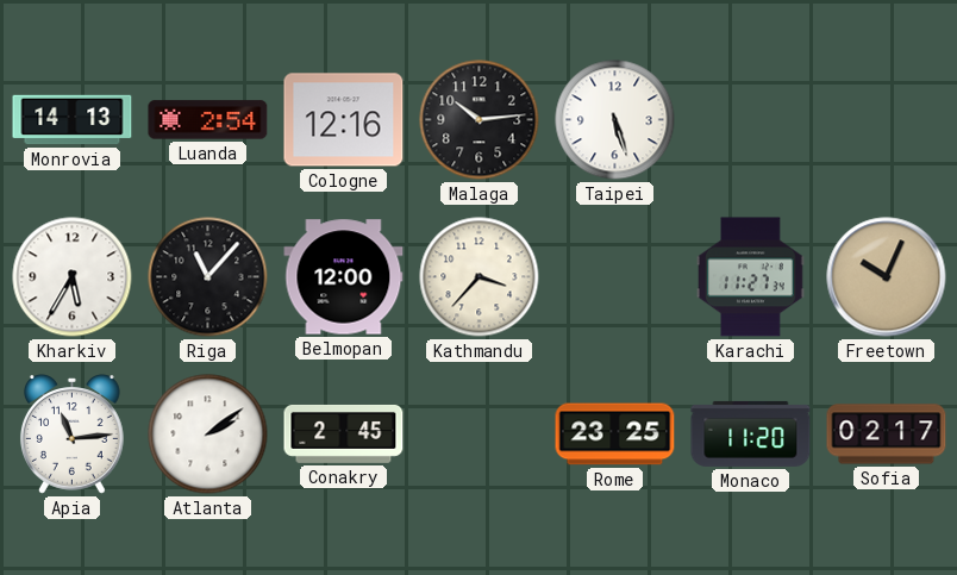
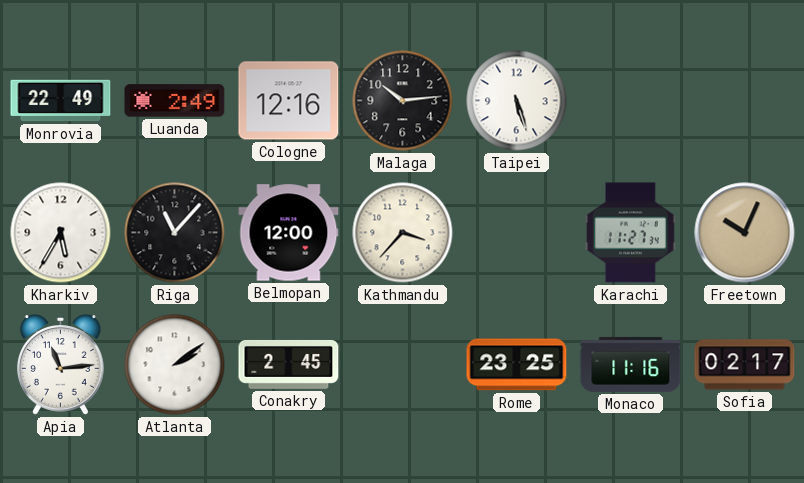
Monrovia: 14:13 -> 22:49 (61, 101)
Luanda: 2:54 -> 2:49 (175, 101)
Monaco: 11:20 -> 11:16 (631, 364)
